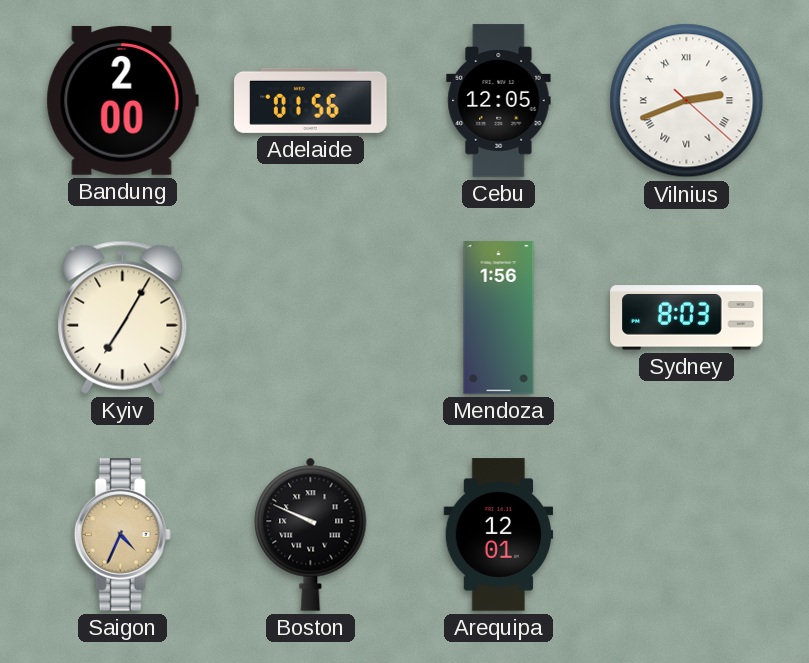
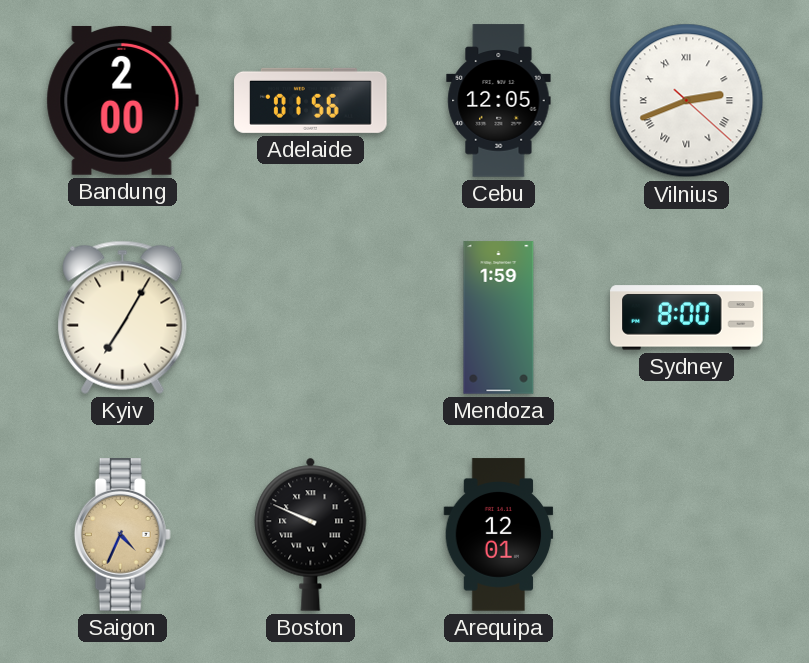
Mendoza: 1:56 -> 1:59 (499, 318)
Sydney: 8:03 -> 8:00 (687, 318)
